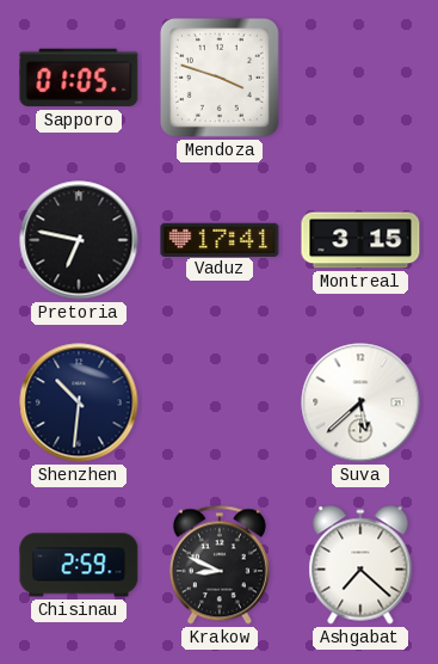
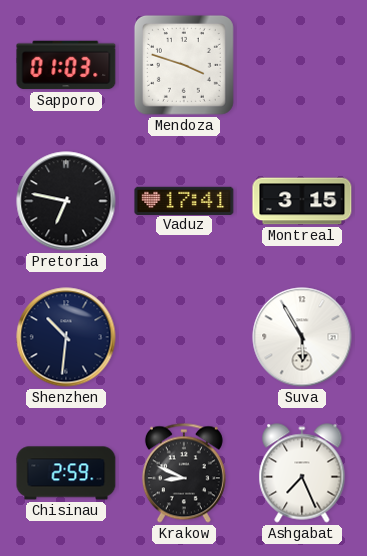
Sapporo: 01:05 -> 01:03 (66, 65)
Suva: 5:38 -> 5:55 (302, 337)
Ashgabat: 7:22 -> 7:26 (302, 473)
